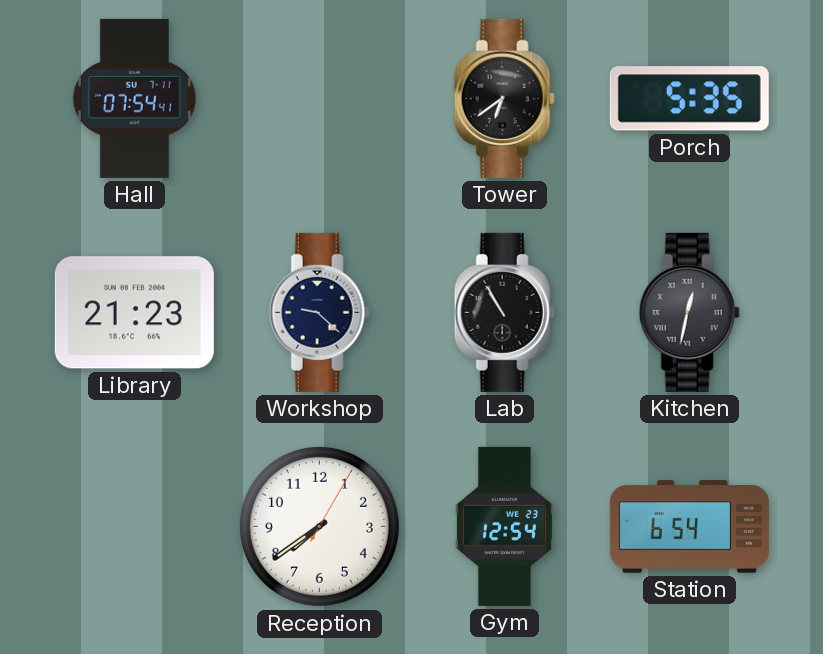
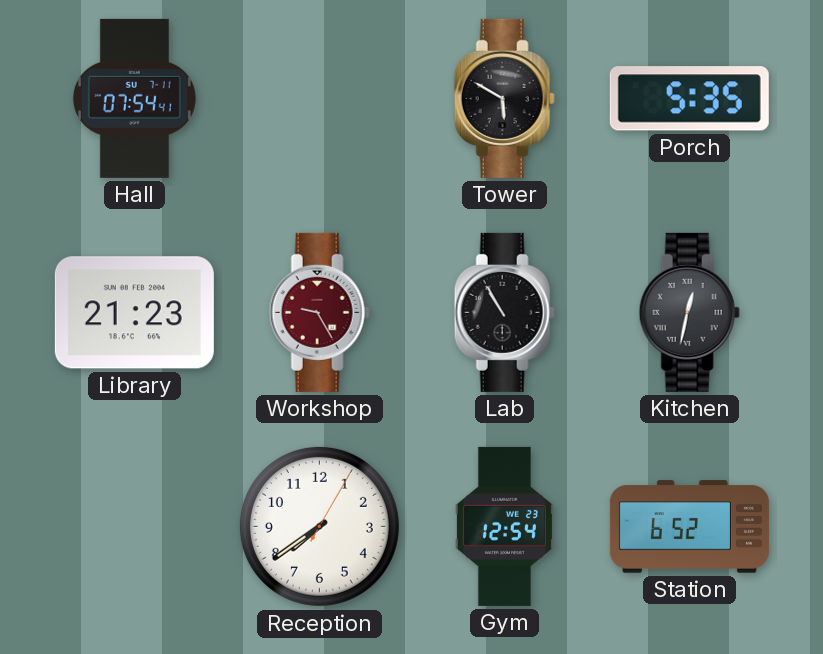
Tower: 6:39 -> 5:50 (504, 98)
Workshop: 9:22 -> 9:25 (319, 312)
Workshop dial: navy -> burgundy (319, 312)
Station: 6:54 -> 6:52 (689, 527)
